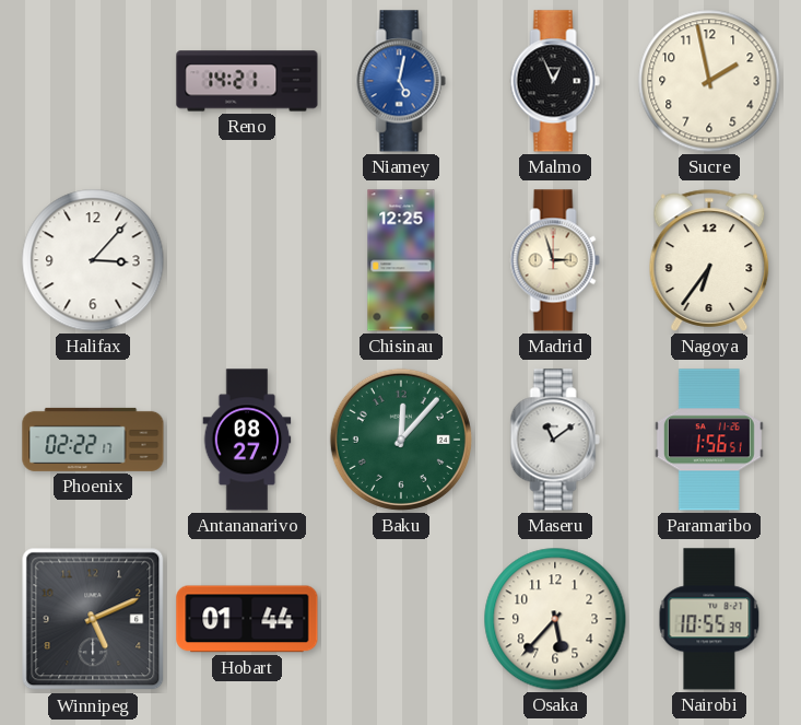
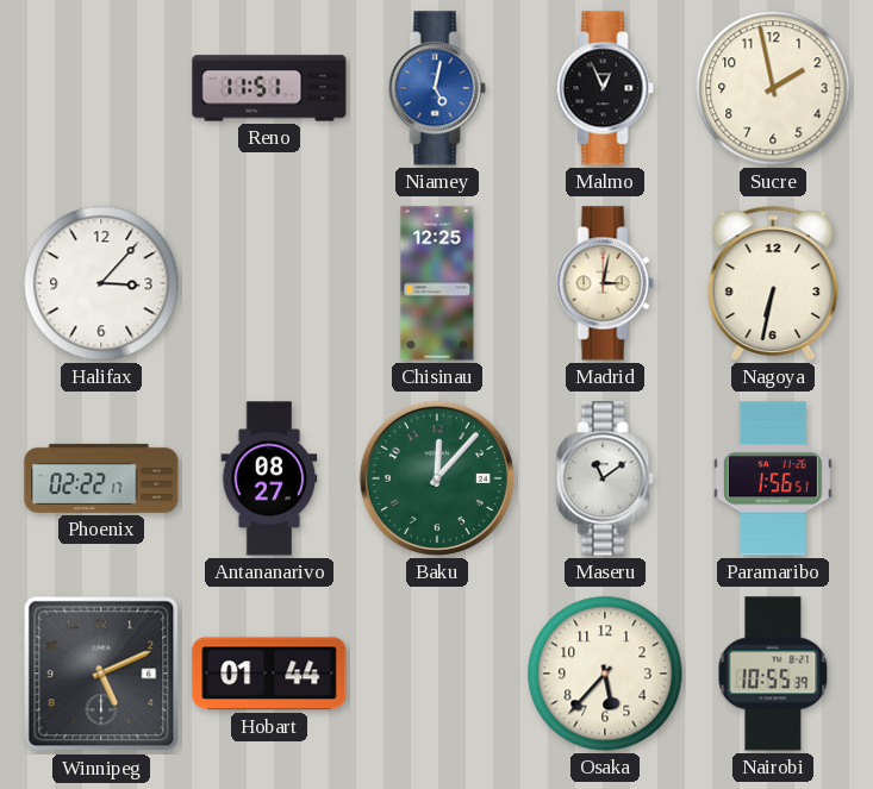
Reno: 14:21 -> 11:51 (269, 88)
Madrid: 2:57 -> 3:02 (605, 283)
Nagoya: 6:36 -> 6:32 (773, 283)
